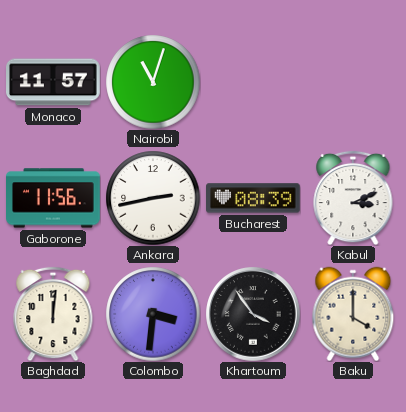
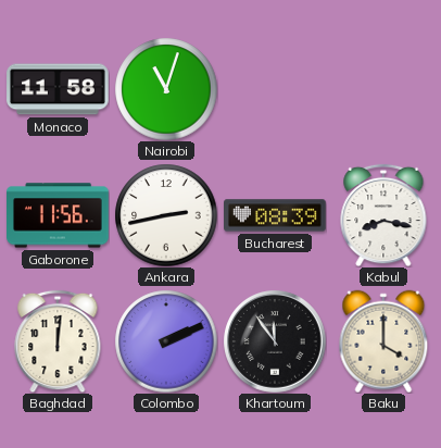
Monaco: 11:57 -> 11:58 (59, 89)
Kabul: 3:11 -> 8:17 (383, 215)
Colombo: 3:31 -> 2:11 (166, 341)
Khartoum: 3:54 -> 11:54 (275, 341)
